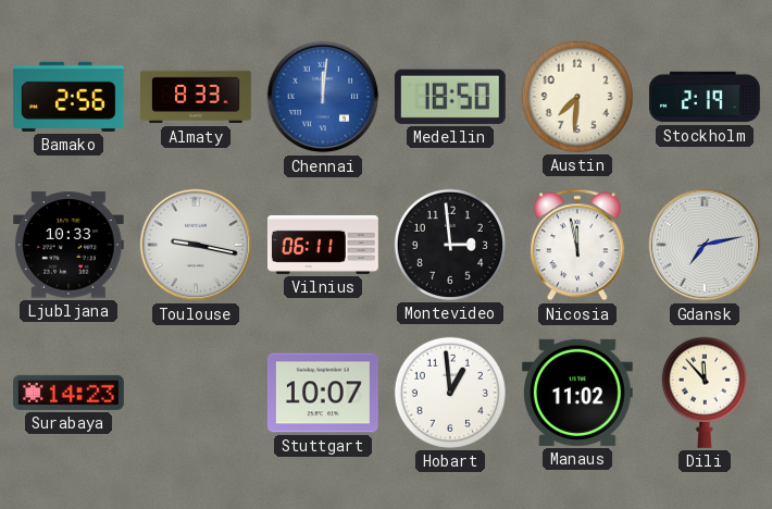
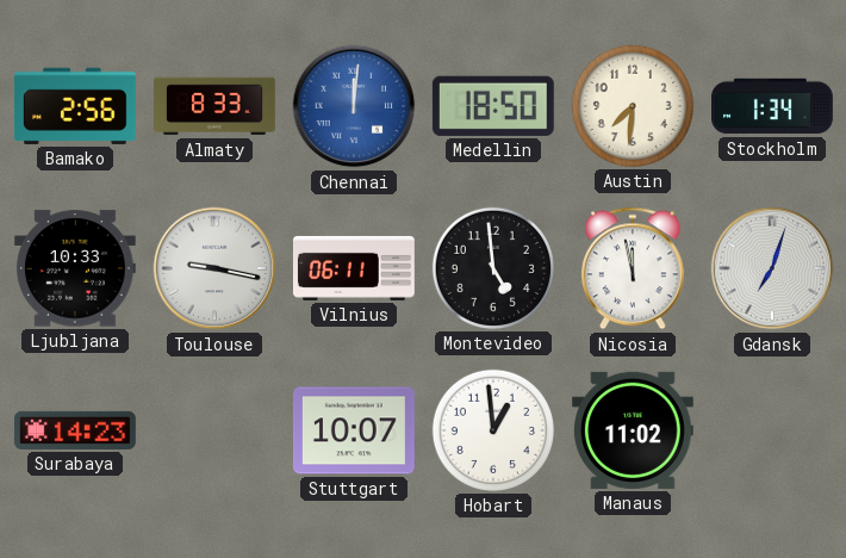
Stockholm: 2:19 -> 1:34 (773, 106)
Montevideo: 2:59 -> 4:59 (493, 268)
Gdansk: 7:13 -> 7:03 (772, 268)
Dili: 11:53 -> none (705, 393)
